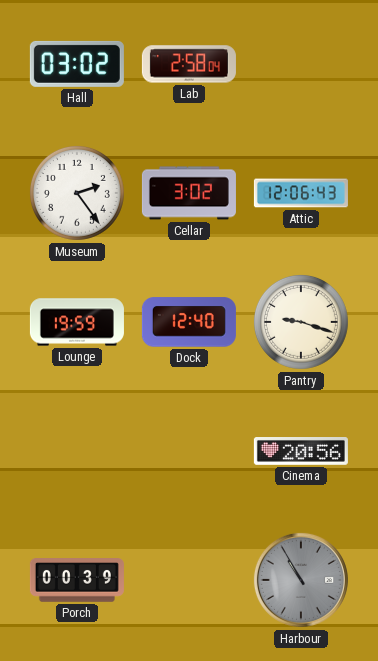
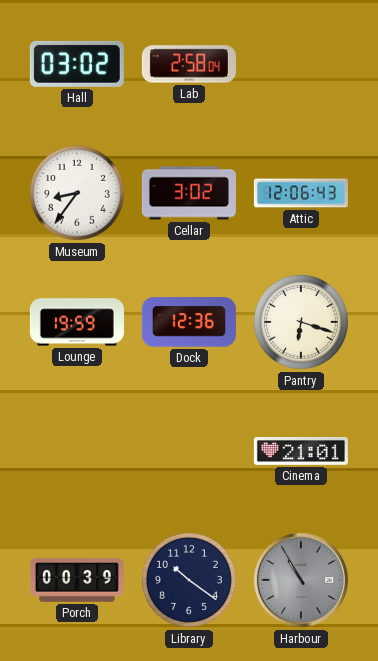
Museum: 2:24 -> 8:36 (77, 193)
Dock: 12:40 -> 12:36 (189, 322)
Pantry: 9:18 -> 6:18 (301, 322)
Cinema: 20:56 -> 21:01 (301, 452)
Library: none -> 10:21 (189, 580)
